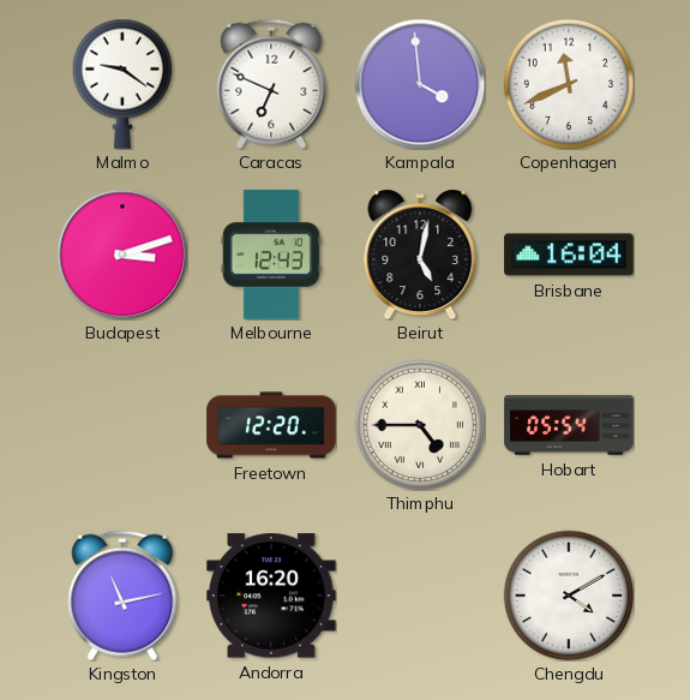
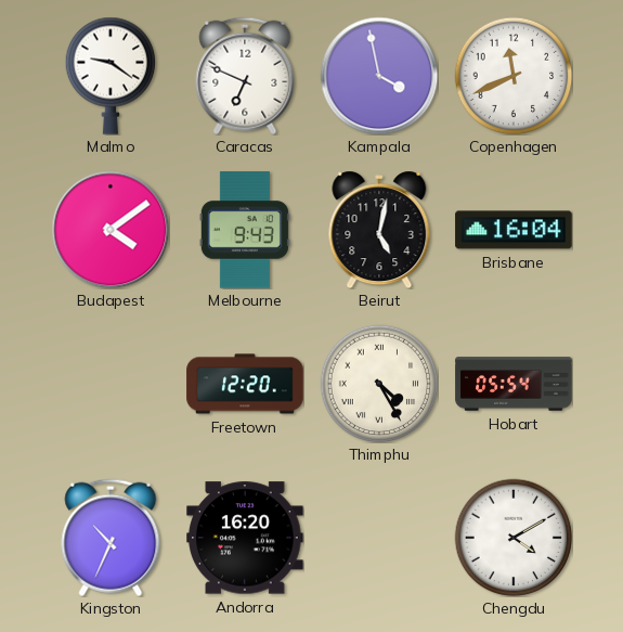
Kampala: 3:59 -> 3:58 (379, 76)
Budapest: 3:12 -> 4:09 (111, 230)
Melbourne: 12:43 -> 9:43 (245, 230)
Thimphu: 4:45 -> 4:25 (379, 384)
Kingston: 11:13 -> 10:34 (111, 538)
